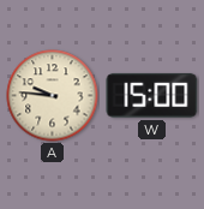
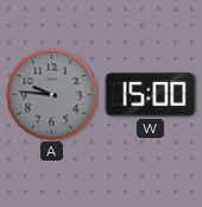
A dial: cream -> grey (52, 95)
